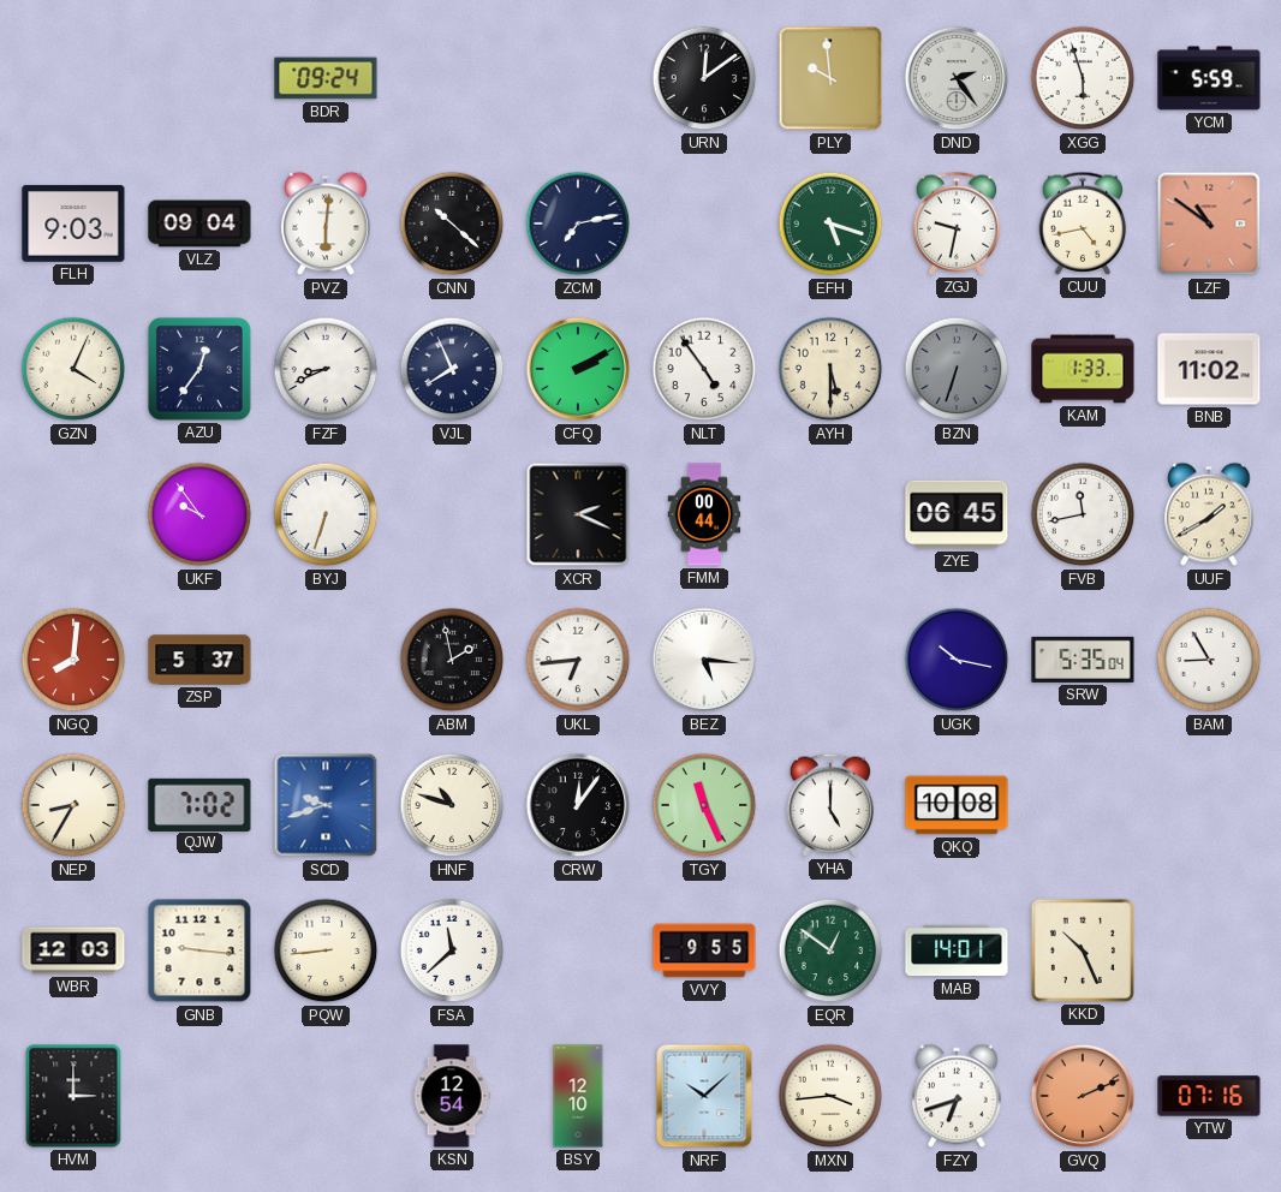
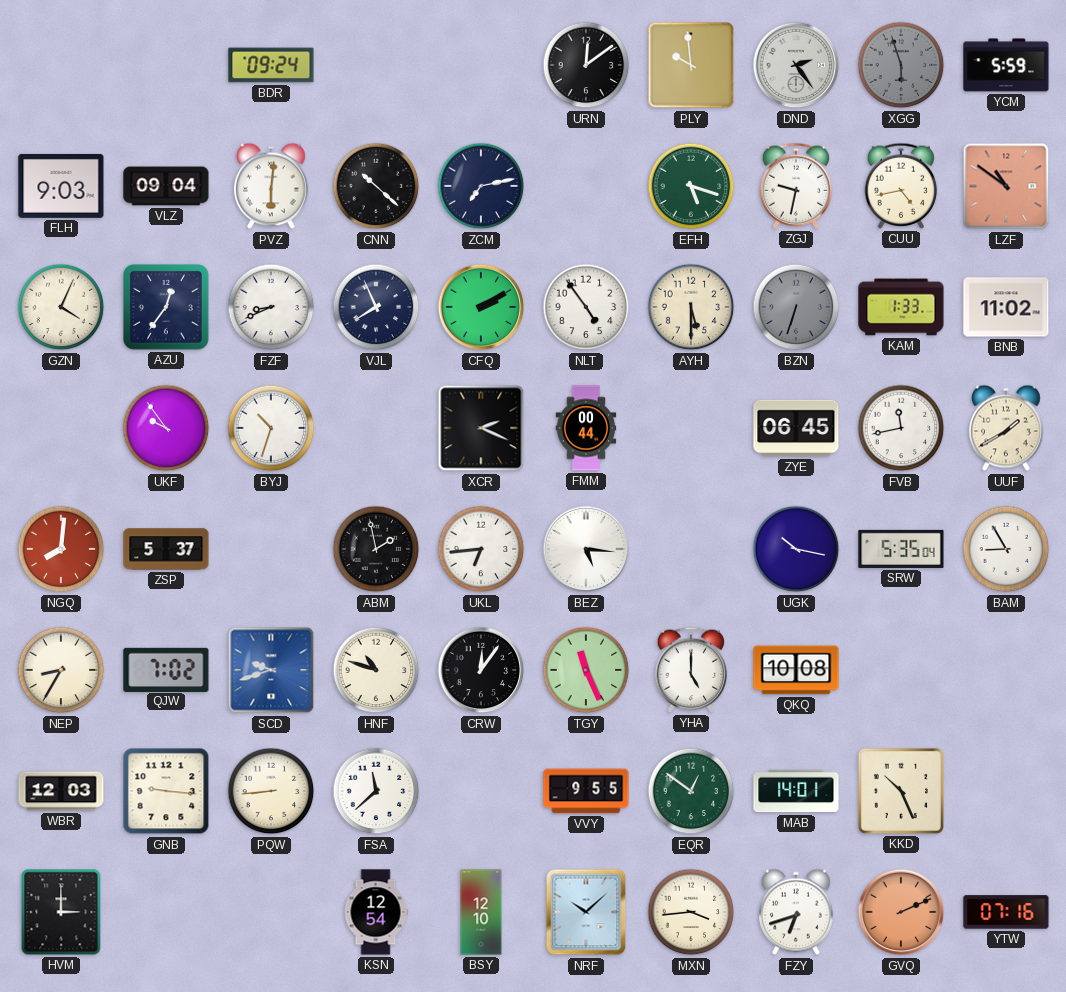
XGG dial: white -> grey (901, 65)
BYJ: 6:33 -> 10:33 (271, 428)
